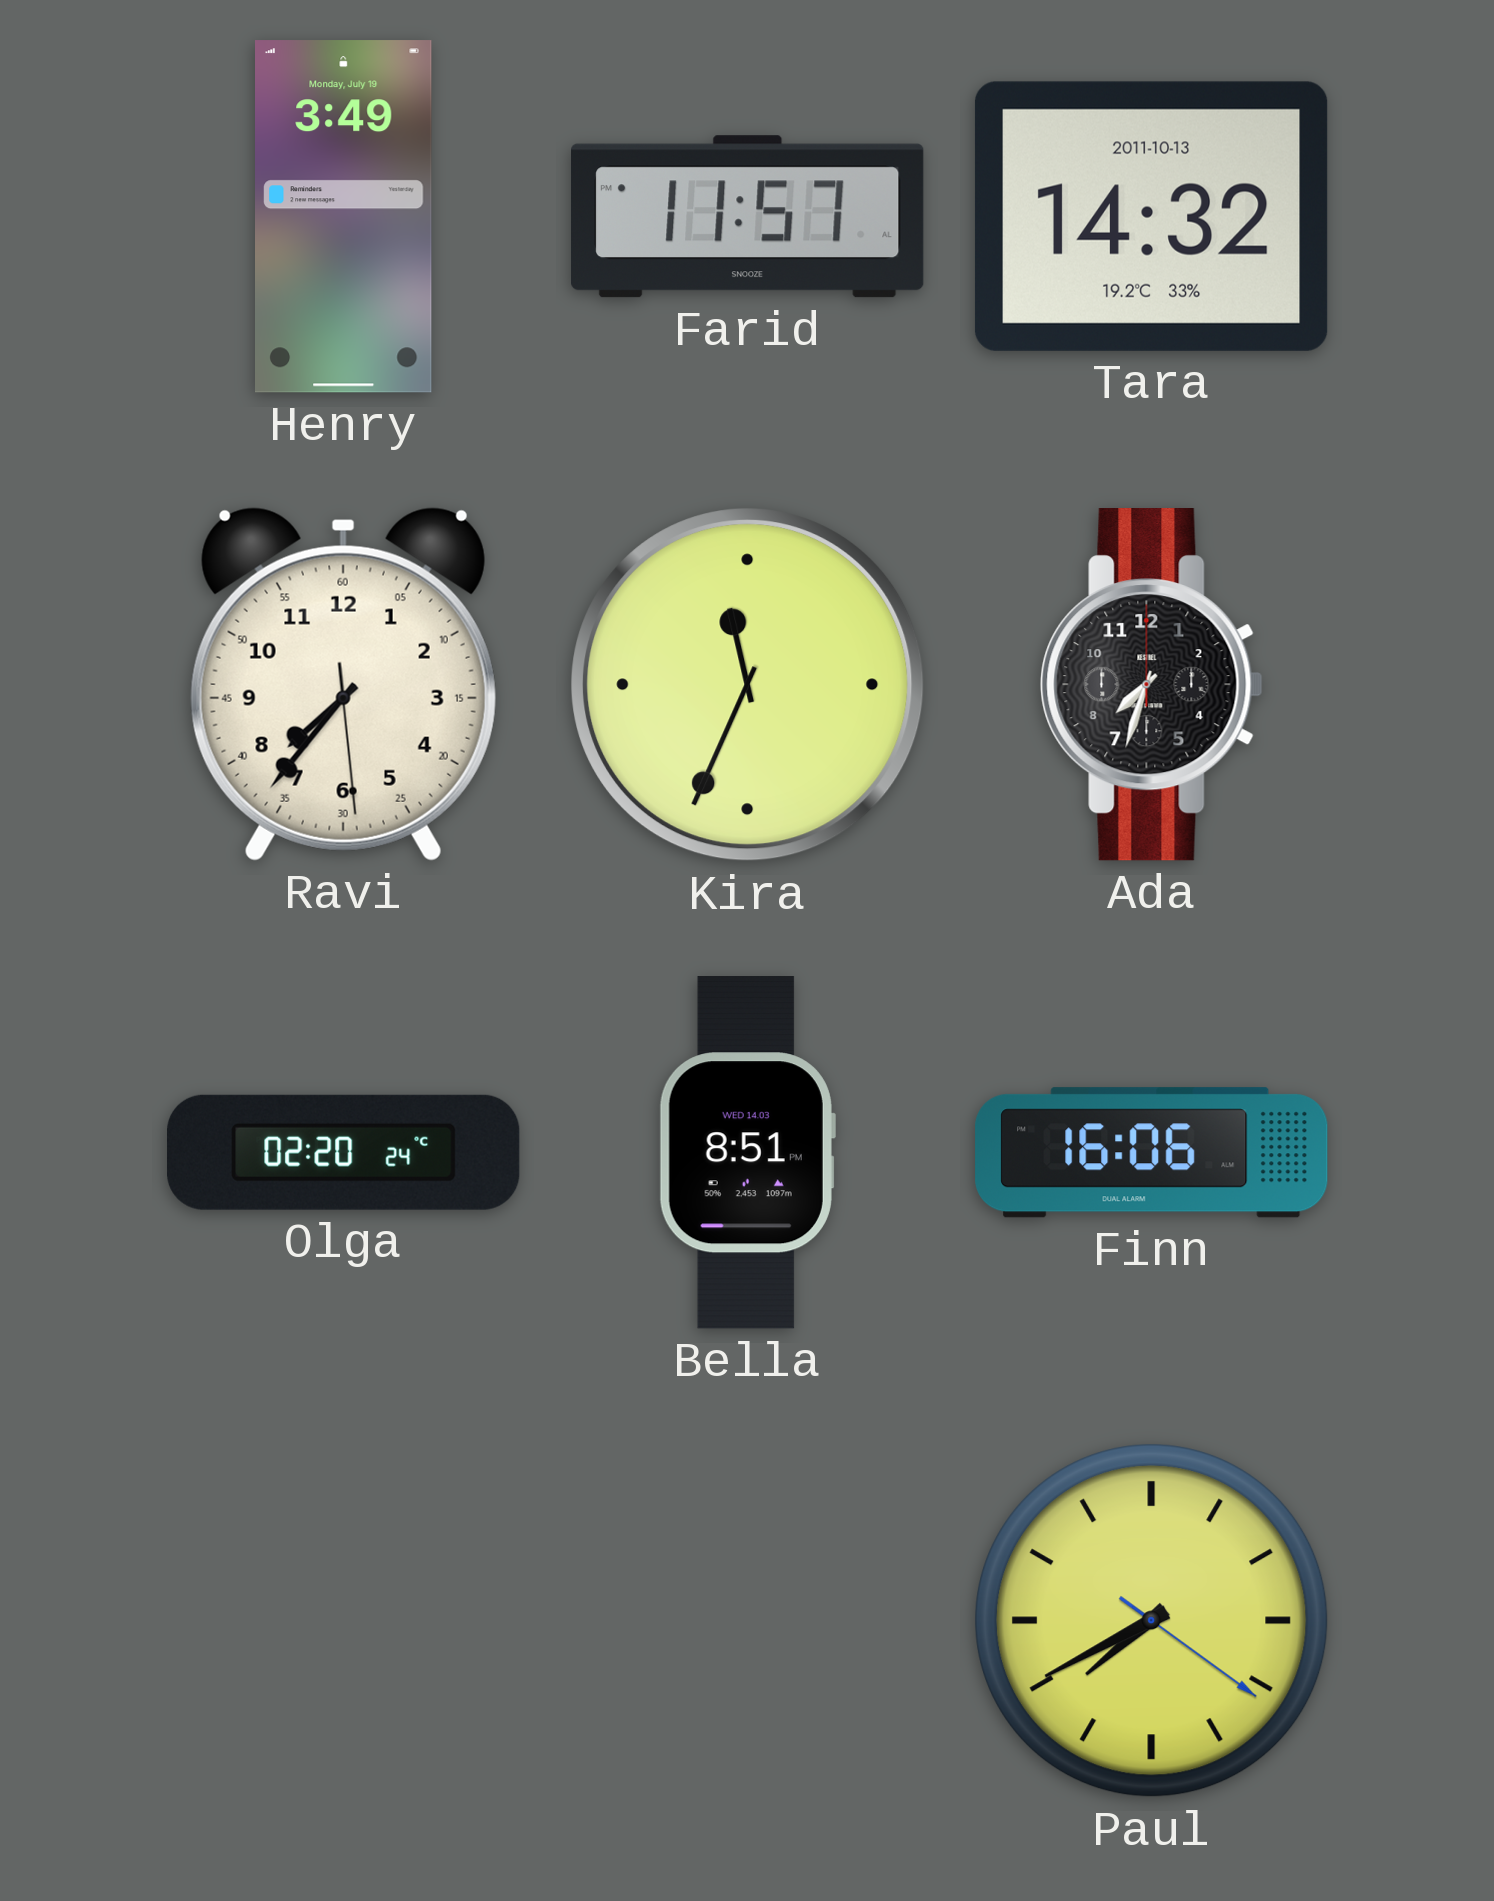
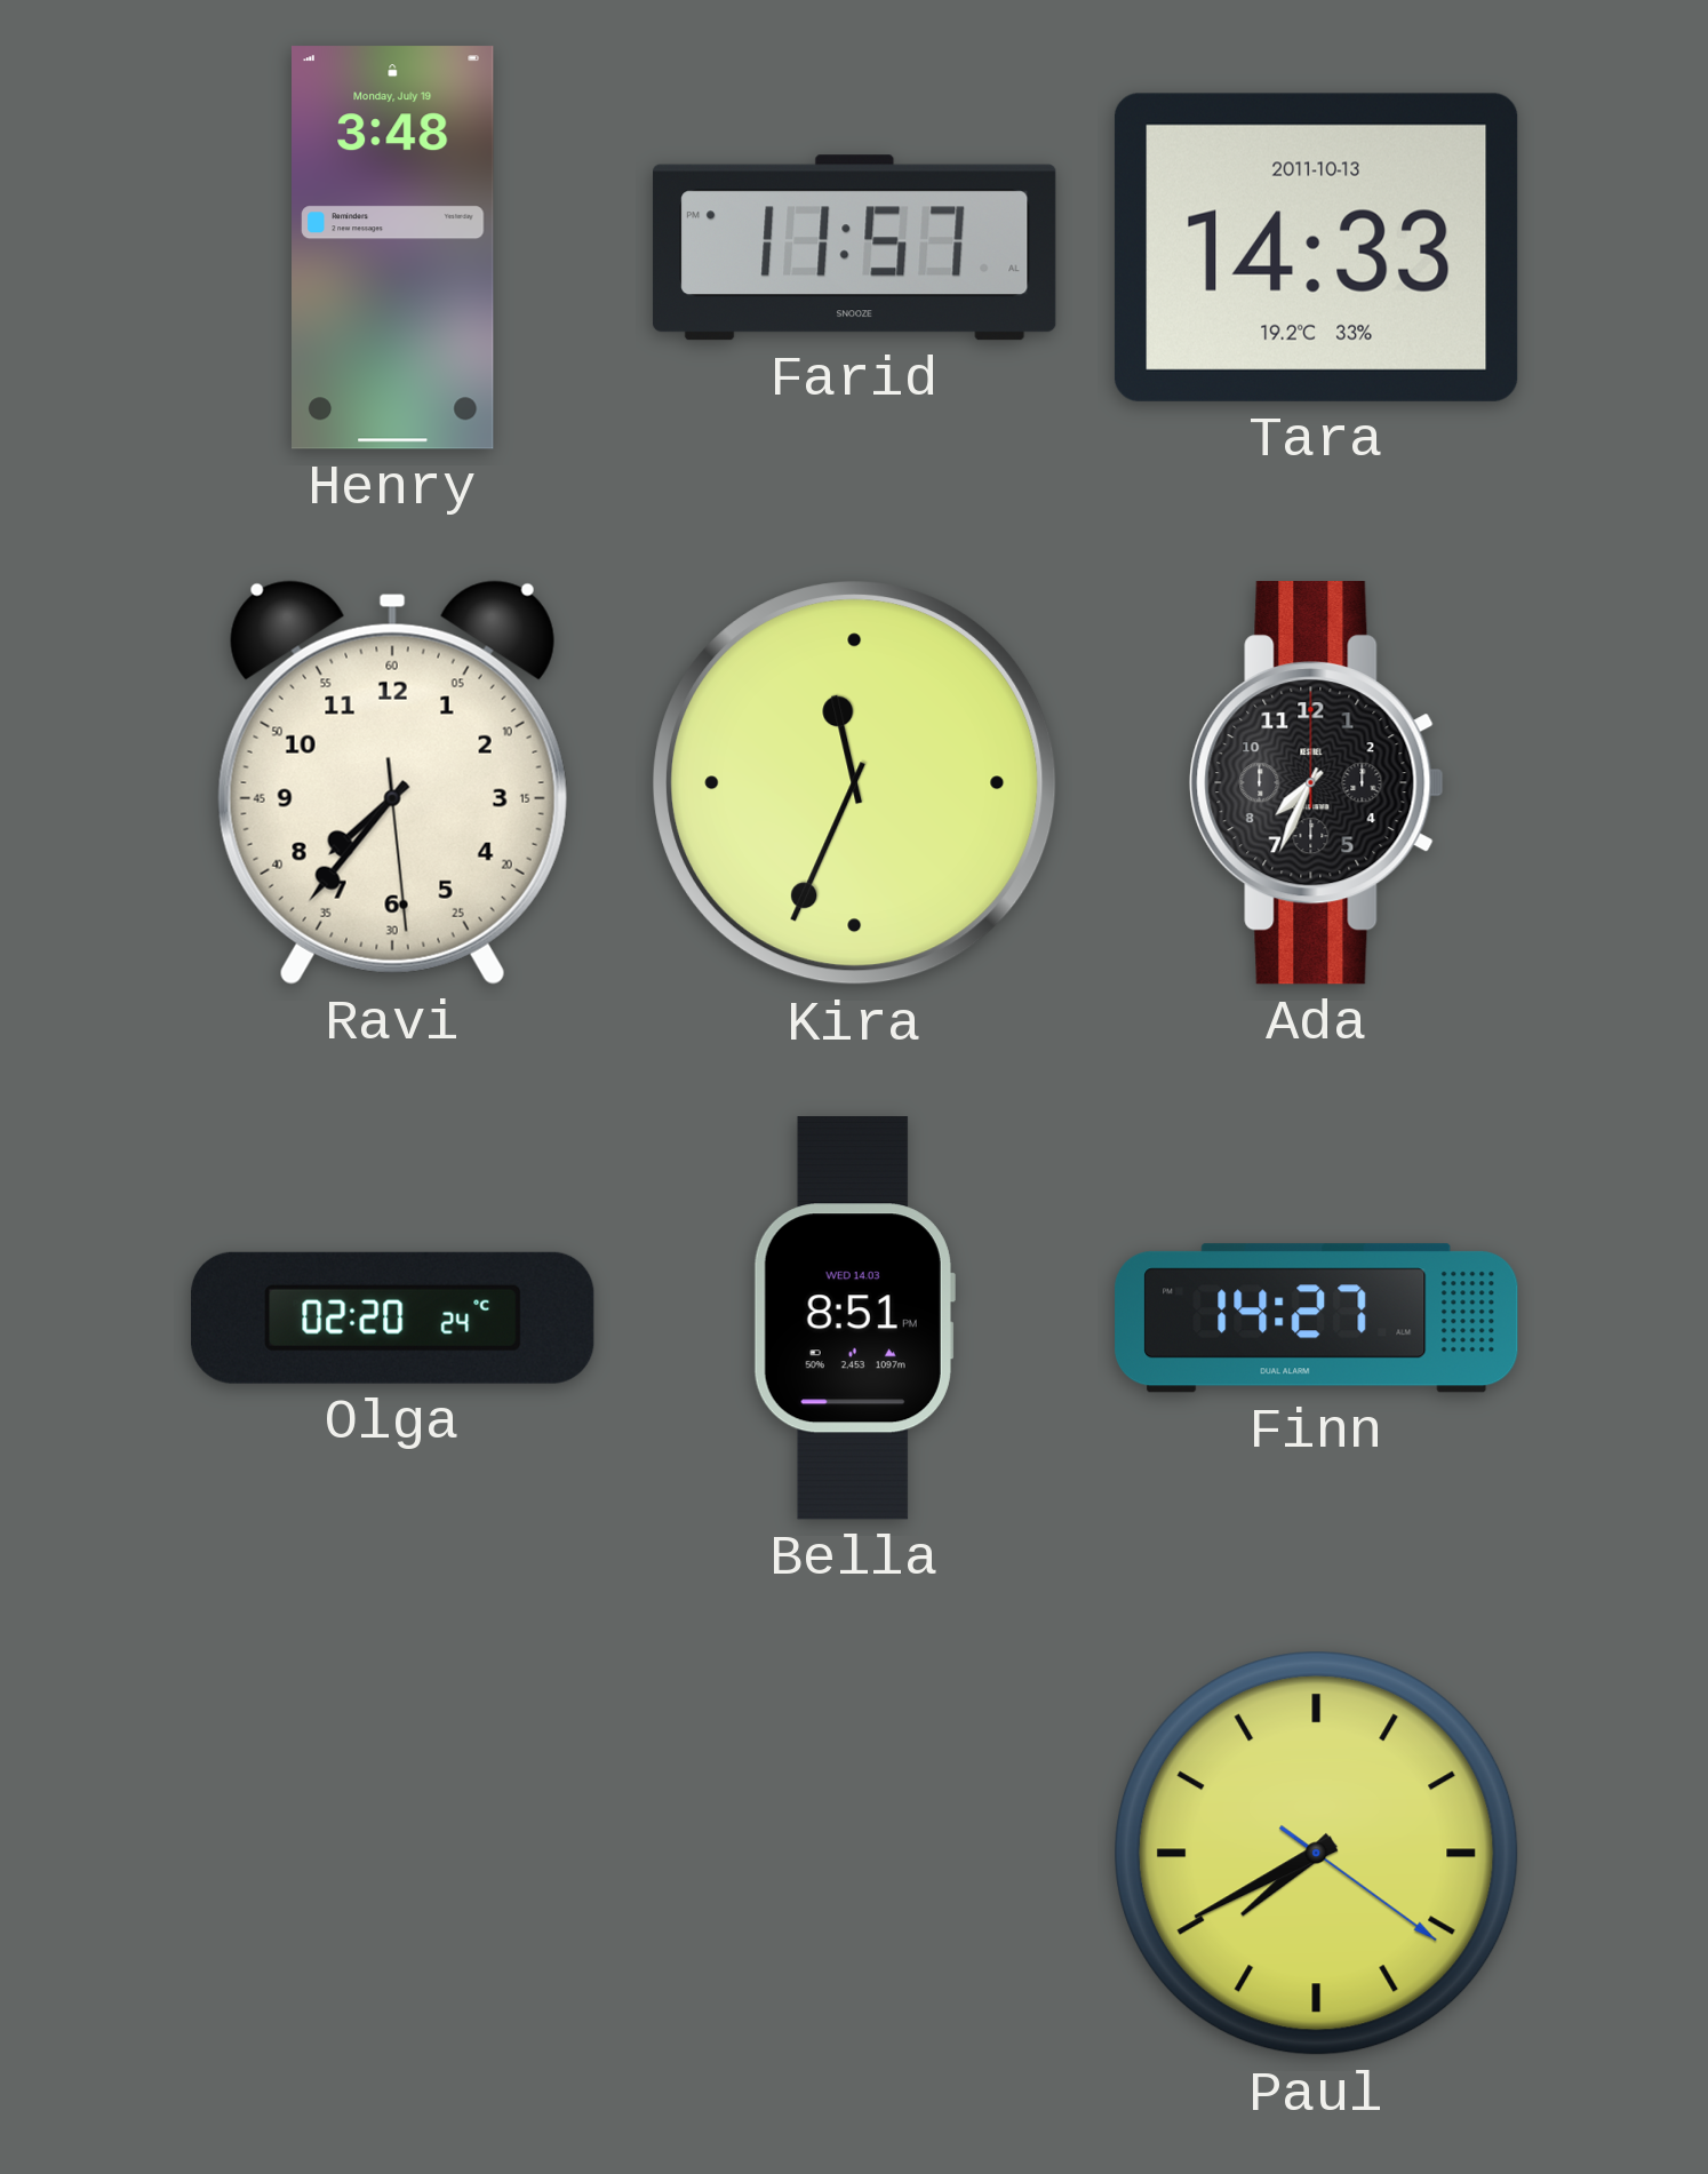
Henry: 3:49 -> 3:48 (393, 248)
Tara: 14:32 -> 14:33 (1316, 247)
Ada: 7:33 -> 7:34 (1317, 783)
Finn: 16:06 -> 14:27 (1317, 1319)
